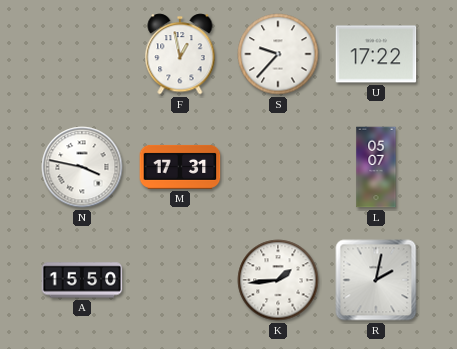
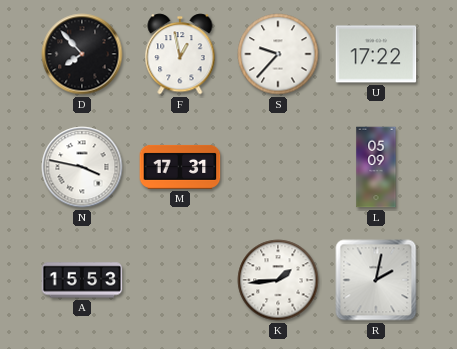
D: none -> 7:53 (82, 54)
L: 05:07 -> 05:09 (376, 167)
A: 15:50 -> 15:53 (82, 280)
